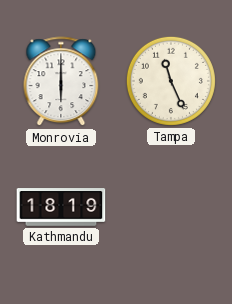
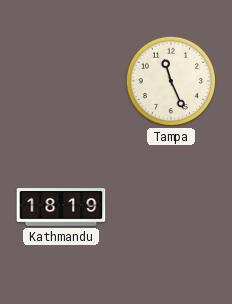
Monrovia: 6:00 -> none (61, 82)
